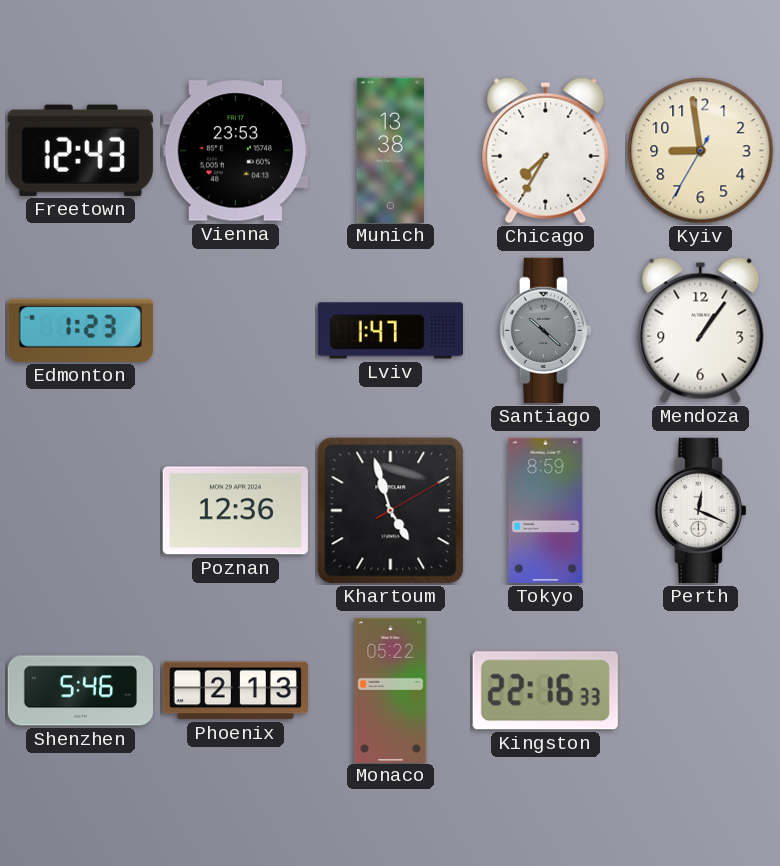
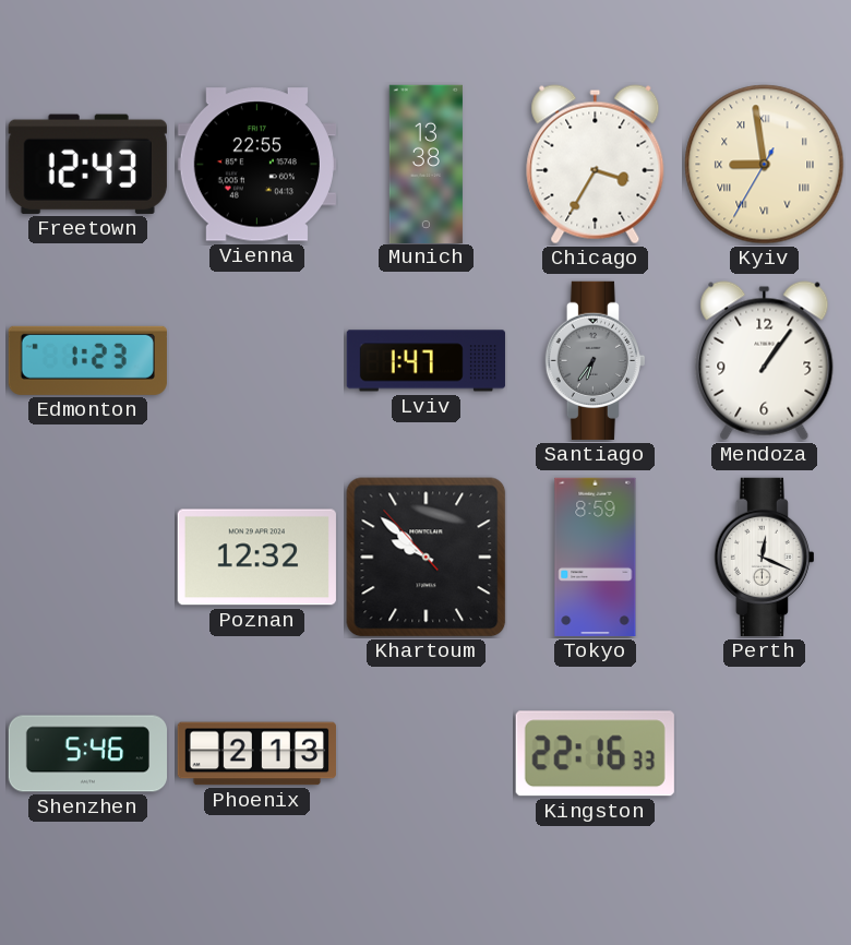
Vienna: 23:53 -> 22:55 (256, 165)
Chicago: 7:35 -> 3:35 (596, 165)
Kyiv numerals: Arabic -> Roman (765, 165)
Santiago: 10:22 -> 6:36 (595, 360)
Poznan: 12:36 -> 12:32 (256, 558)
Khartoum: 4:57 -> 9:51 (427, 558)
Monaco: 05:22 -> none (391, 690)
